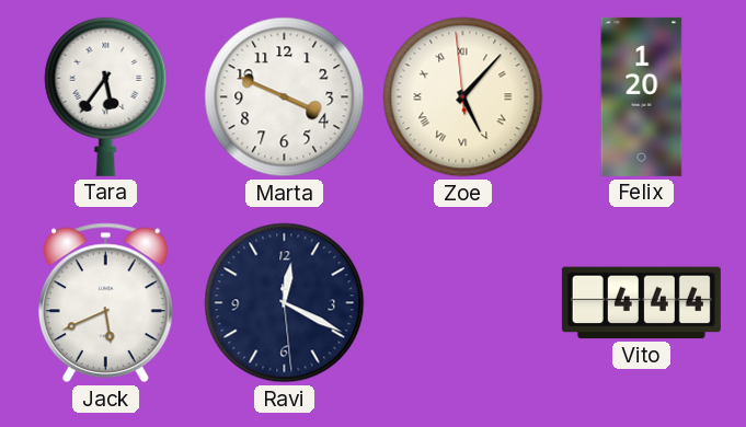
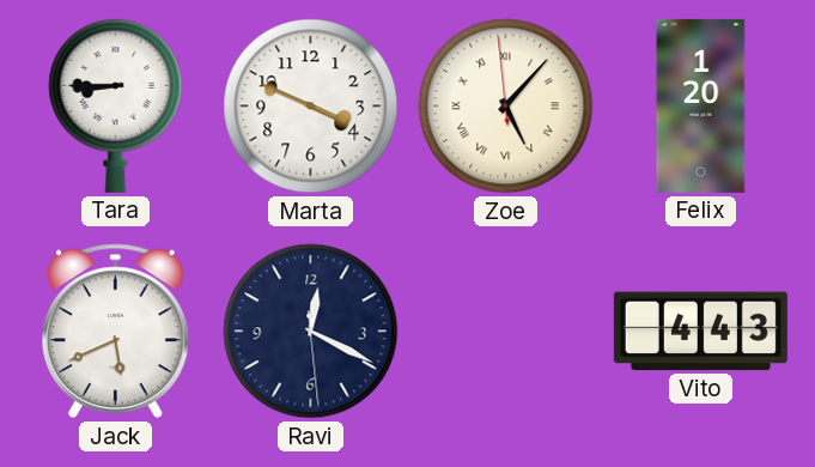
Tara: 5:36 -> 8:45 (116, 105)
Vito: 4:44 -> 4:43 (700, 332)
